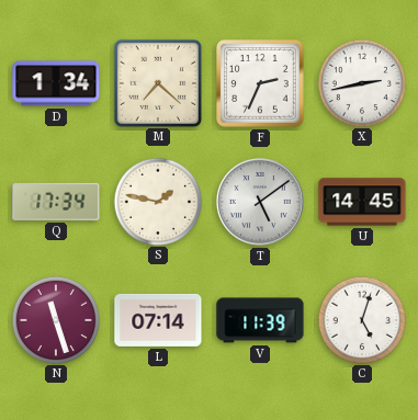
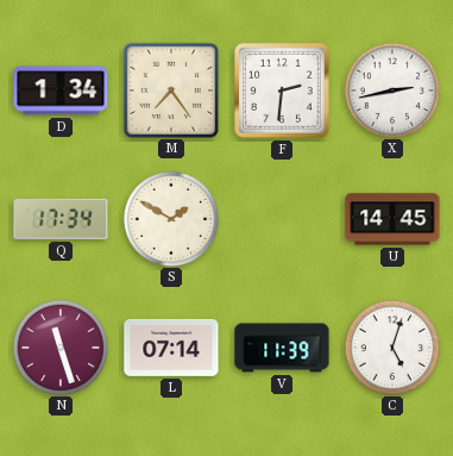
M: 7:22 -> 7:24 (170, 89)
F: 2:34 -> 2:31 (282, 90)
S: 1:47 -> 1:50 (170, 218)
T: 5:09 -> none (260, 202)
